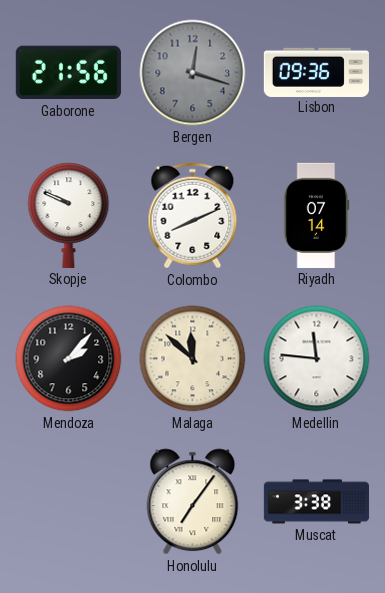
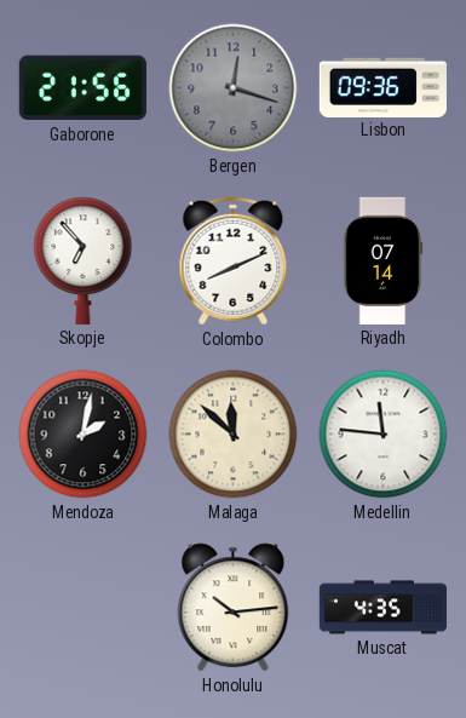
Skopje: 9:49 -> 6:53 (84, 260)
Mendoza: 2:07 -> 2:02 (84, 435)
Honolulu: 7:06 -> 10:14 (234, 608)
Muscat: 3:38 -> 4:35 (382, 608)
